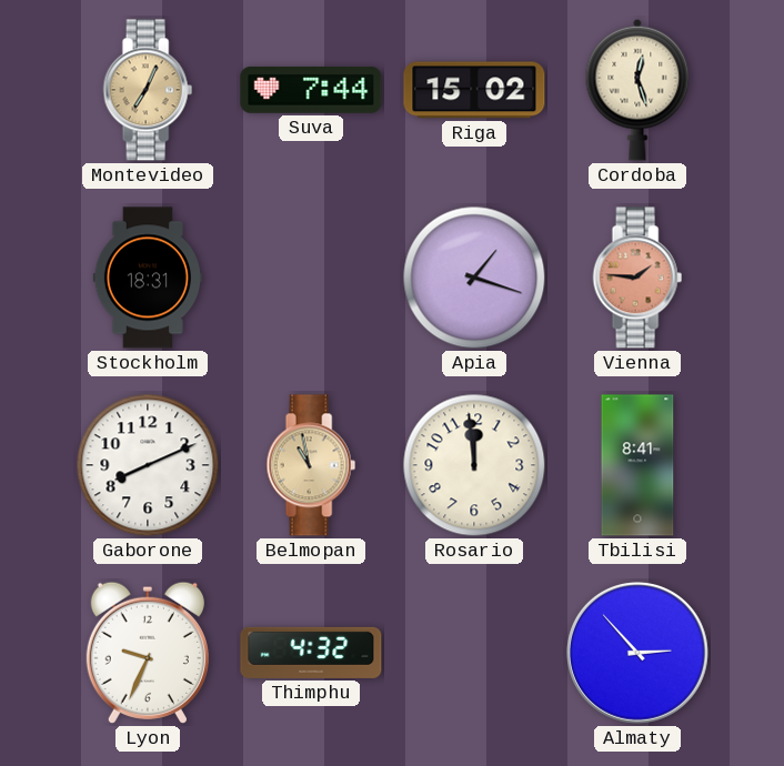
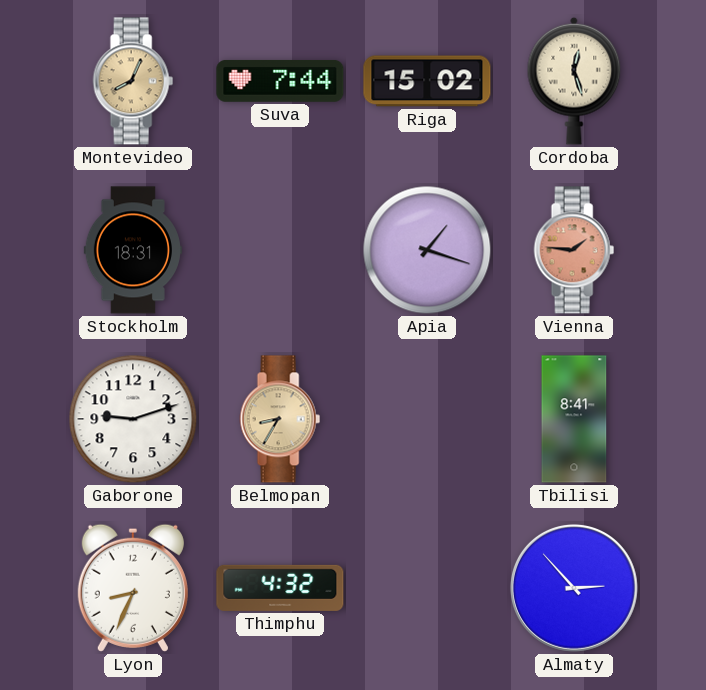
Montevideo: 7:04 -> 8:04 (133, 81)
Gaborone: 8:11 -> 9:12 (133, 419)
Belmopan: 10:58 -> 8:35 (280, 419)
Rosario: 11:59 -> none (474, 465)
Lyon: 9:34 -> 8:34 (133, 588)
